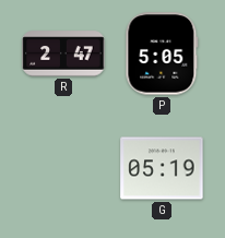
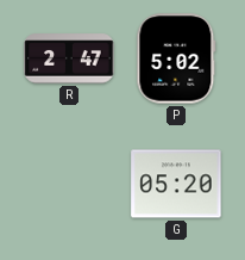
P: 5:05 -> 5:02 (176, 58)
G: 05:19 -> 05:20 (176, 184)
